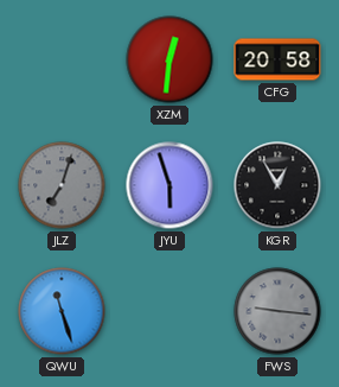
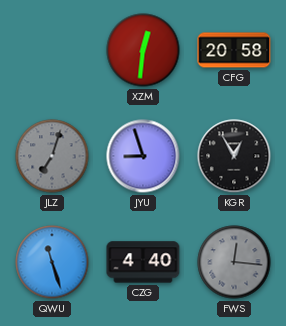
JYU: 5:57 -> 8:57 (143, 156)
CZG: none -> 4:40 (143, 262)
FWS: 9:16 -> 12:16 (234, 262)
